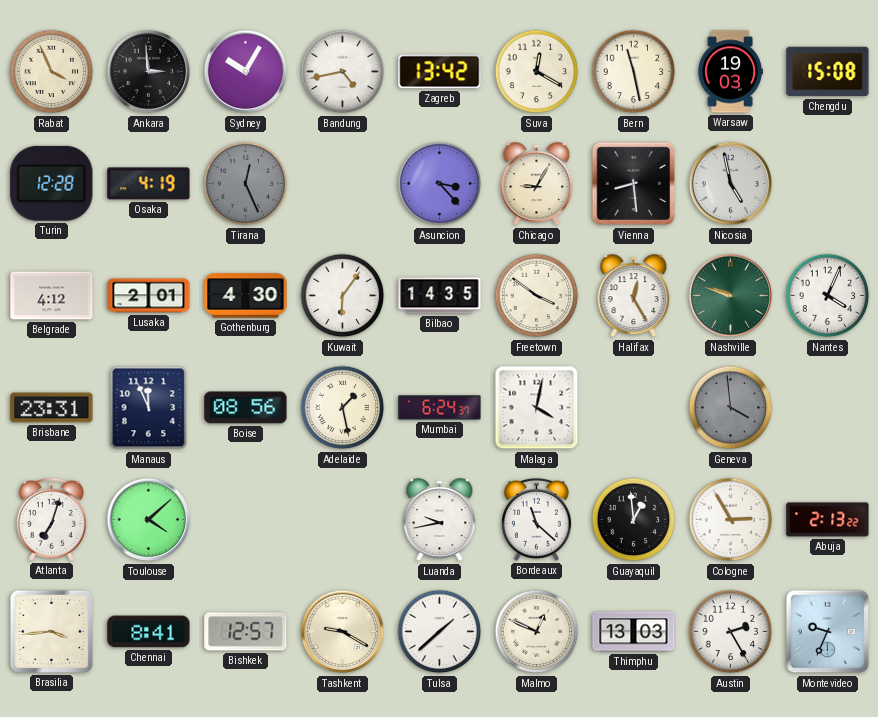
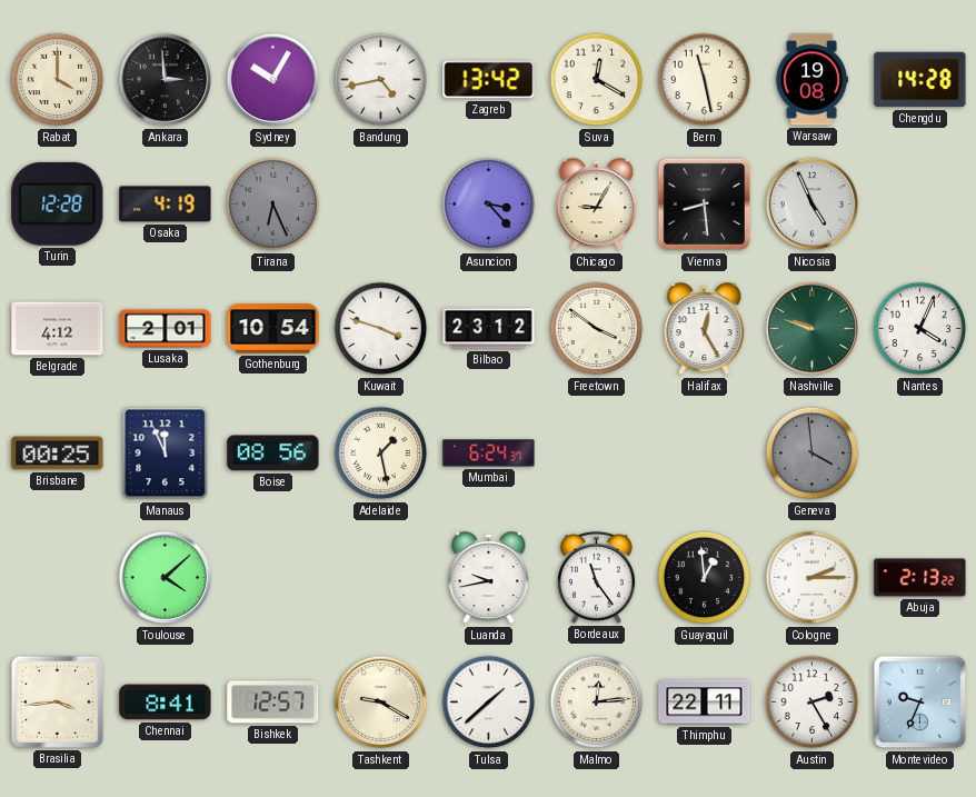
Rabat: 3:56 -> 4:00 (58, 80)
Warsaw: 19:03 -> 19:08 (811, 80)
Chengdu: 15:08 -> 14:28 (920, 80)
Tirana: 12:26 -> 6:26 (273, 205)
Nicosia: 4:58 -> 4:56 (813, 205)
Gothenburg: 4:30 -> 10:54 (273, 329)
Kuwait: 6:06 -> 3:48 (381, 329)
Bilbao: 14:35 -> 23:12 (489, 329)
Brisbane: 23:31 -> 00:25 (58, 454)
Malaga: 4:02 -> none (537, 408)
Atlanta: 7:03 -> none (51, 519)
Bordeaux: 11:22 -> 11:24 (596, 577)
Cologne: 2:55 -> 2:15 (813, 578)
Malmo: 12:49 -> 12:14 (597, 703)
Thimphu: 13:03 -> 22:11 (705, 703)
